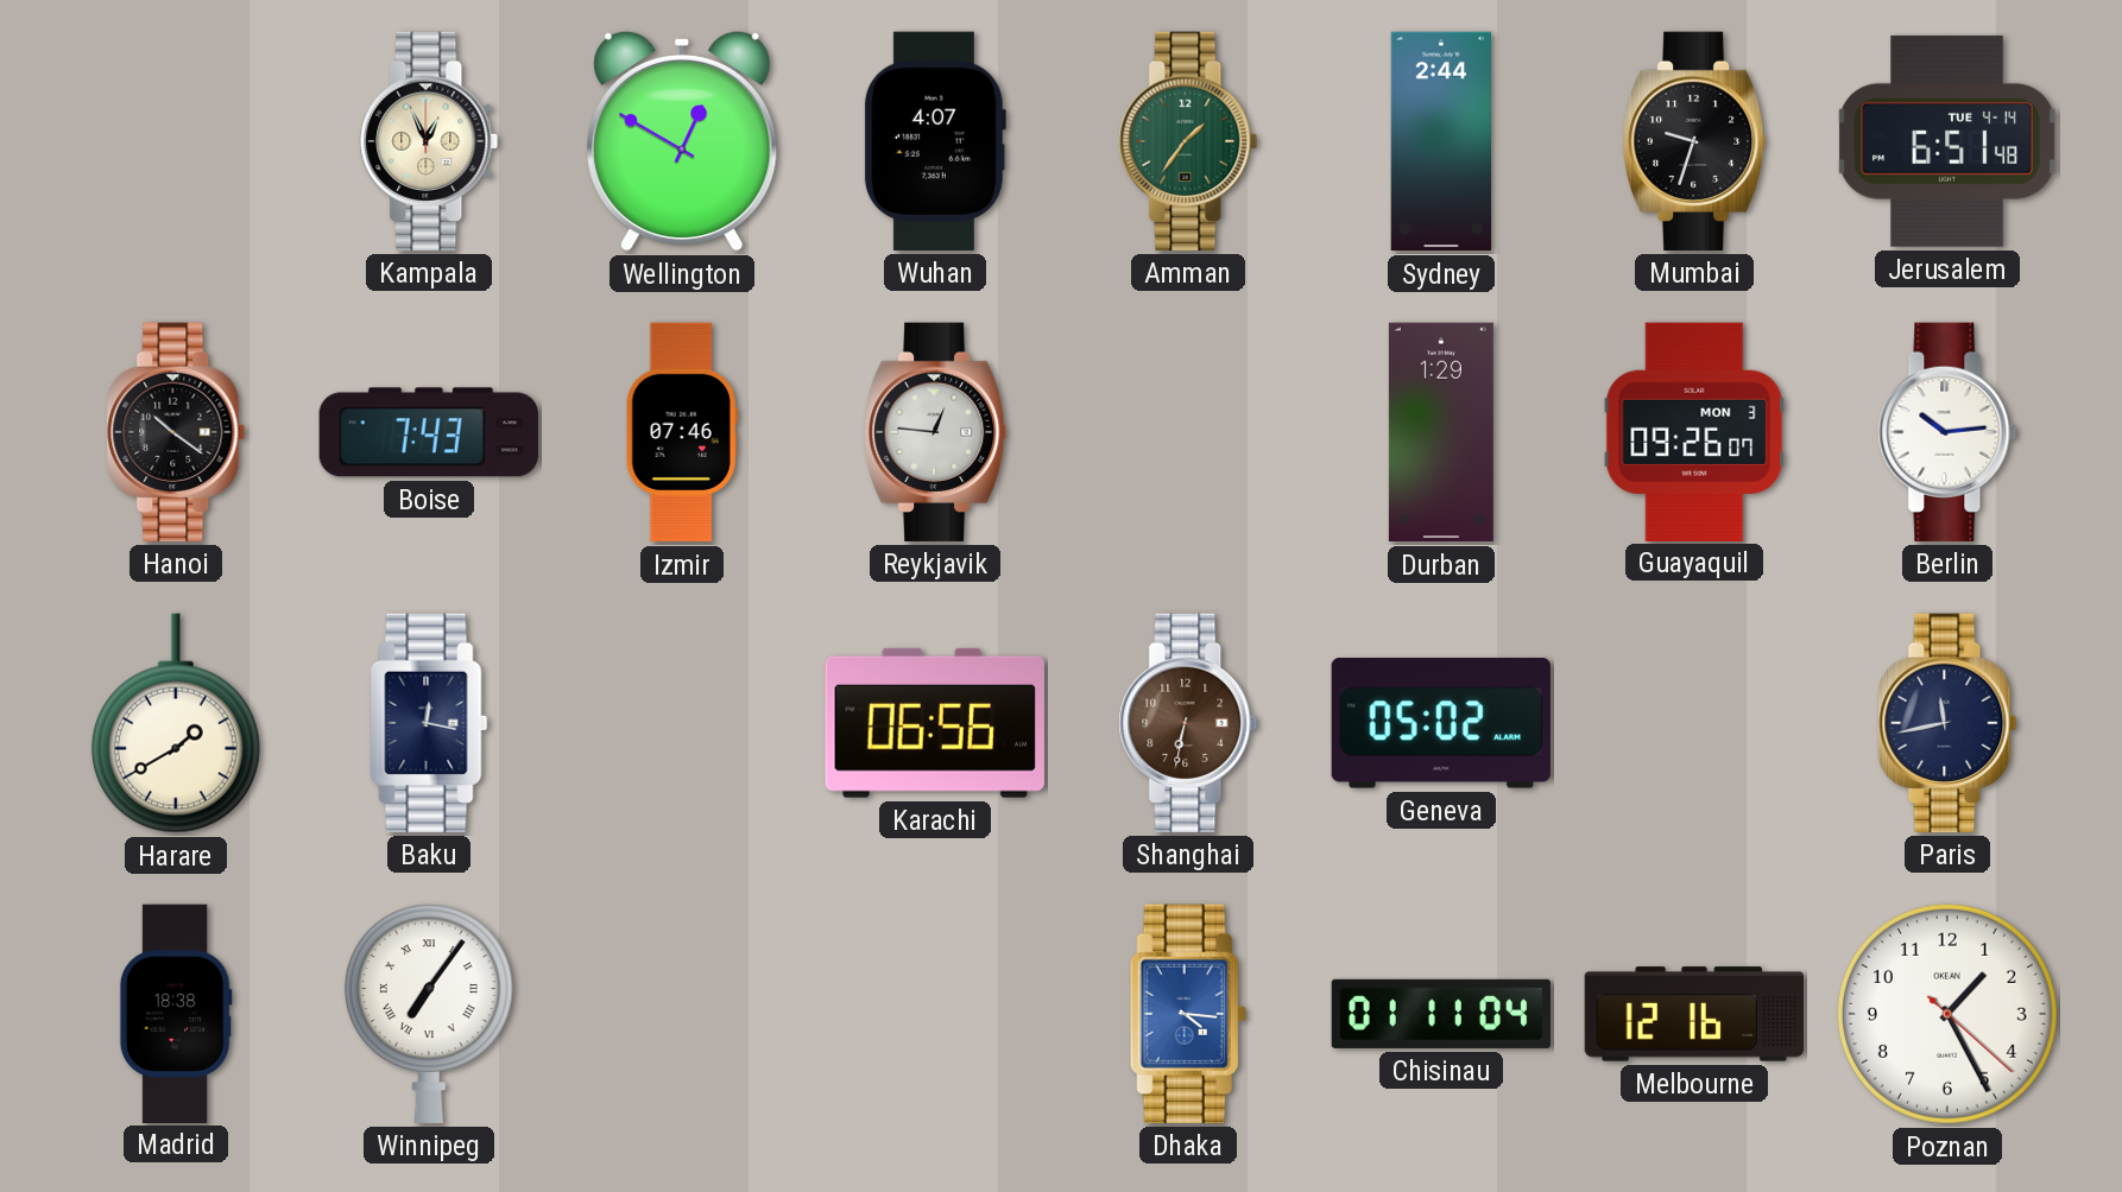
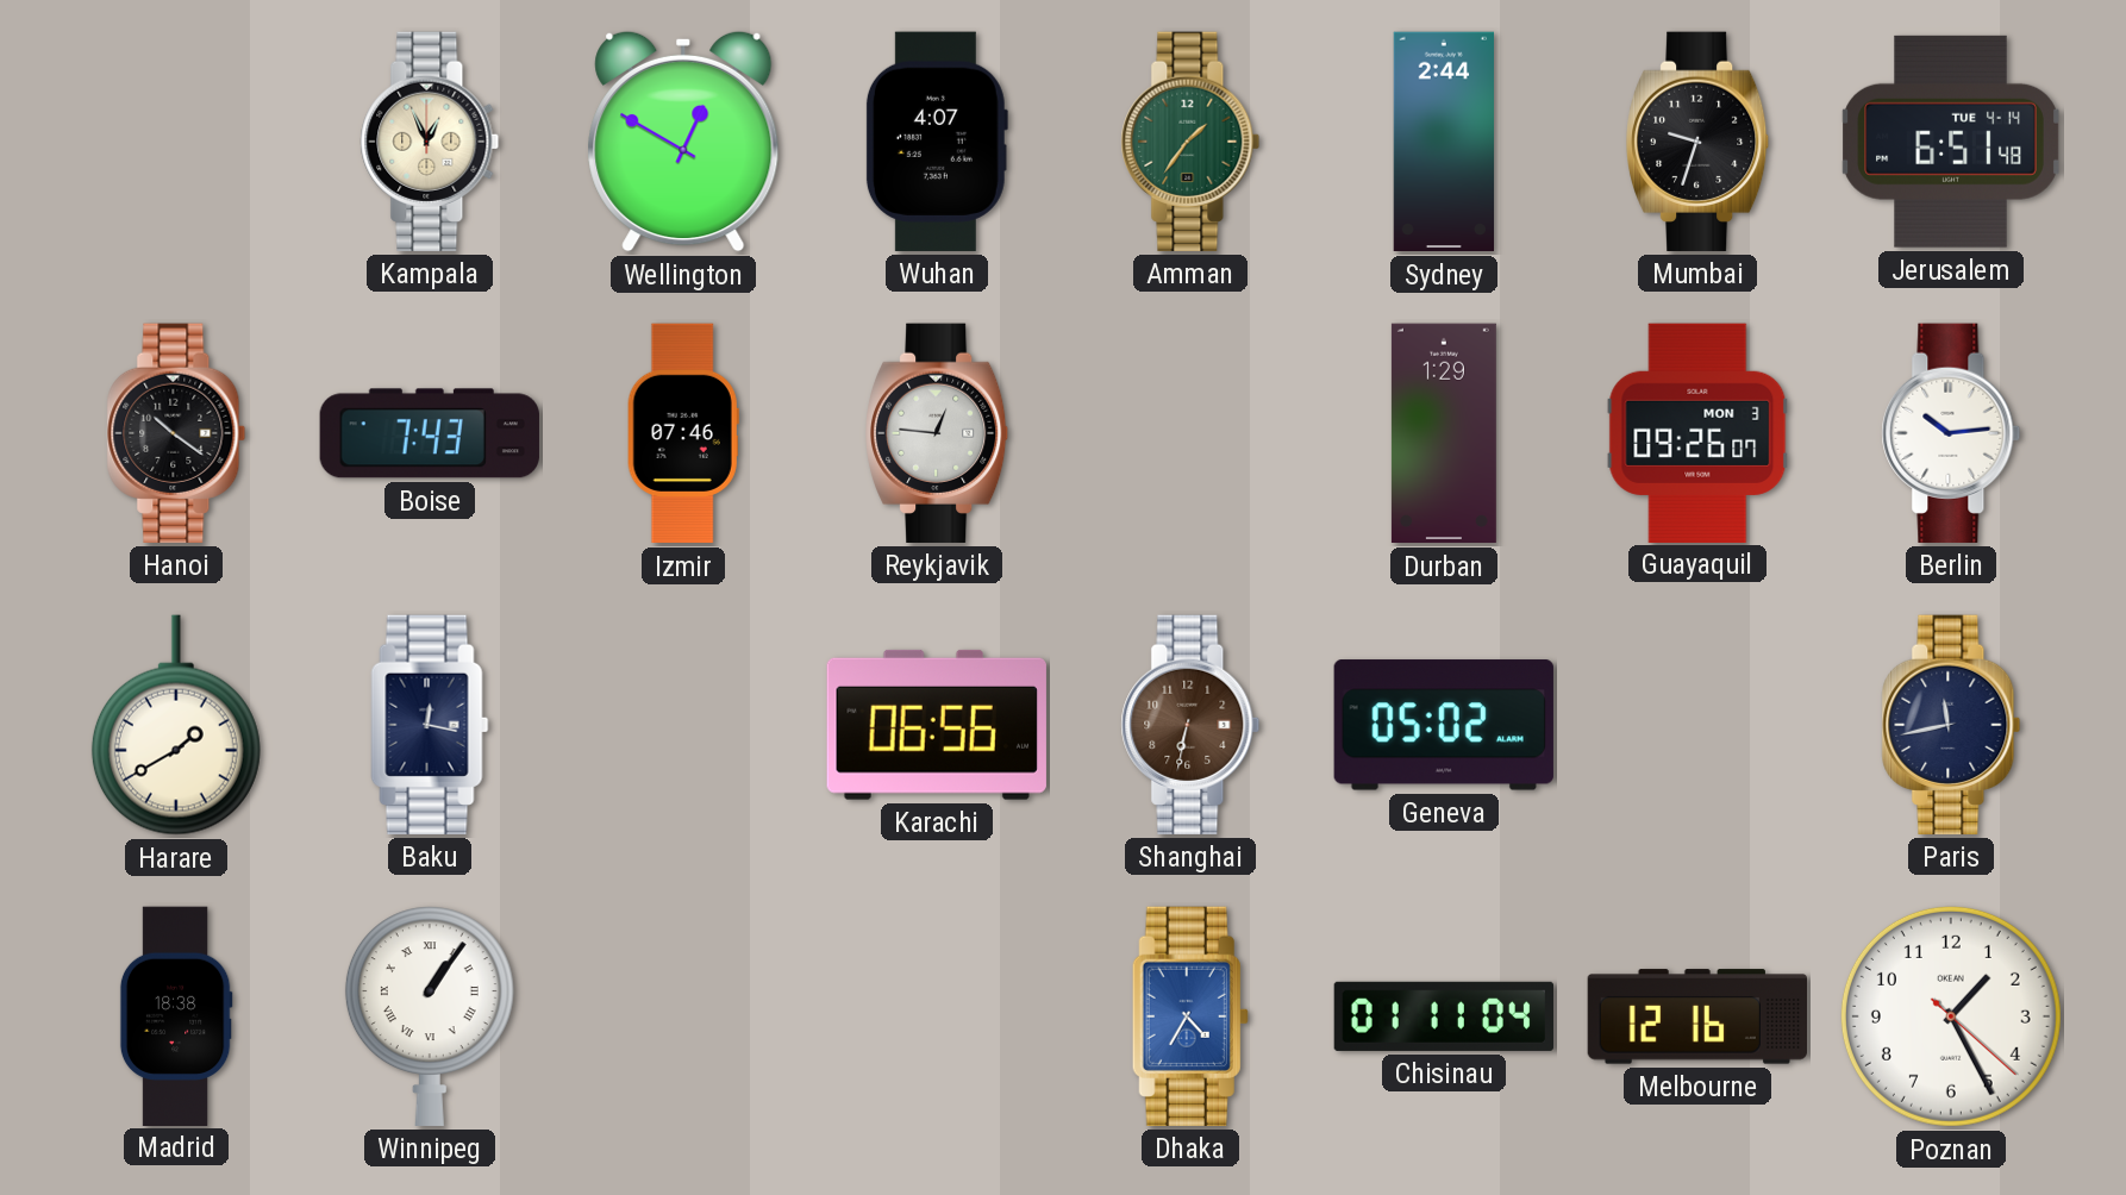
Winnipeg: 7:06 -> 1:06 (430, 1016)
Dhaka: 4:16 -> 4:35 (1190, 1016)
